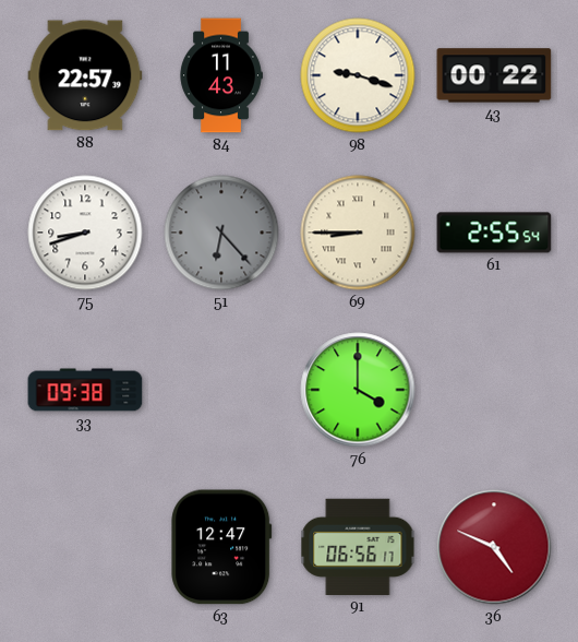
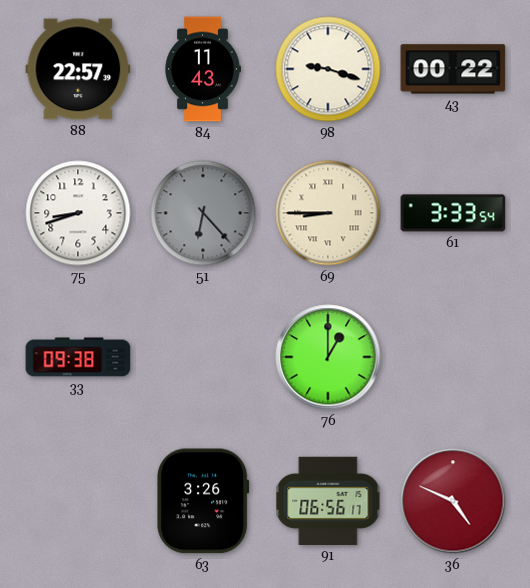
61: 2:55 -> 3:33 (453, 213)
76: 4:00 -> 1:00 (328, 357)
63: 12:47 -> 3:26 (203, 501)
